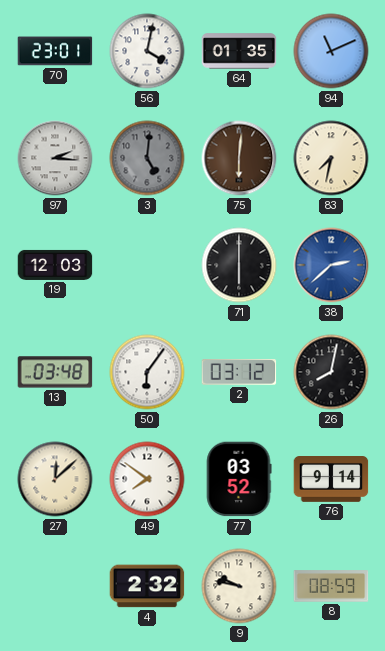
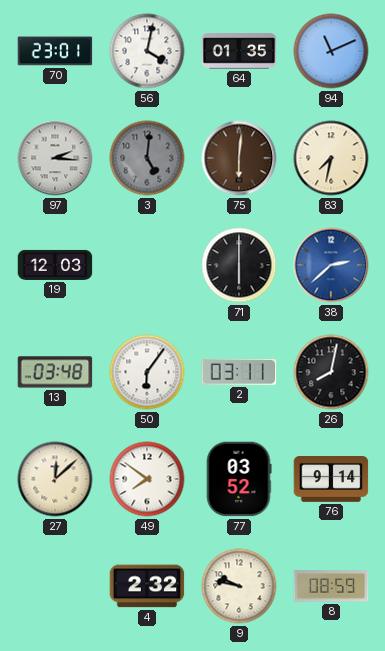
2: 03:12 -> 03:11 (239, 372)
